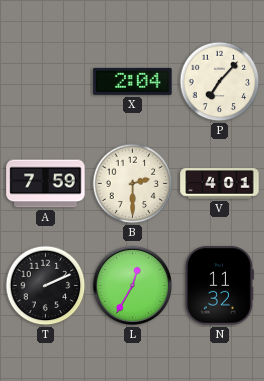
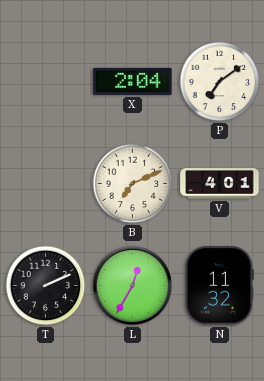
P: 7:07 -> 7:09 (220, 82)
A: 7:59 -> none (46, 184)
B: 2:30 -> 7:11 (133, 184)
